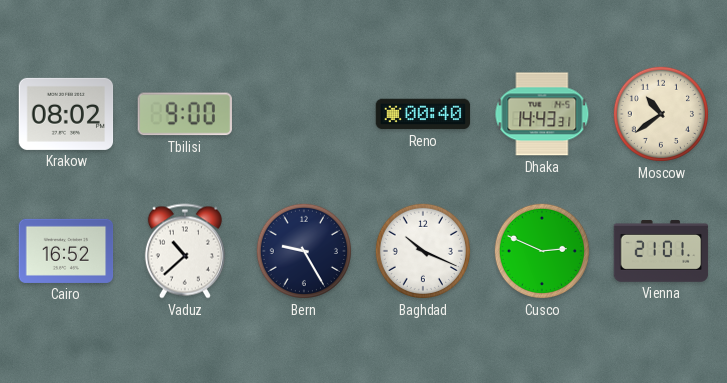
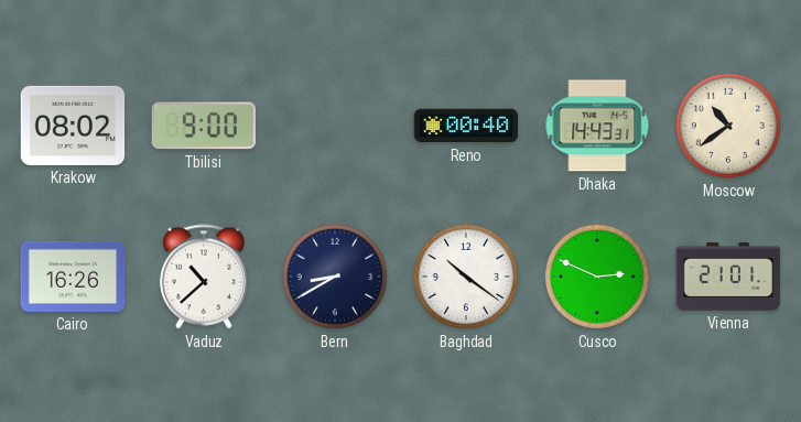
Cairo: 16:52 -> 16:26 (73, 277)
Bern: 9:25 -> 8:40 (335, 277)
Baghdad: 10:19 -> 10:21 (466, 277)
